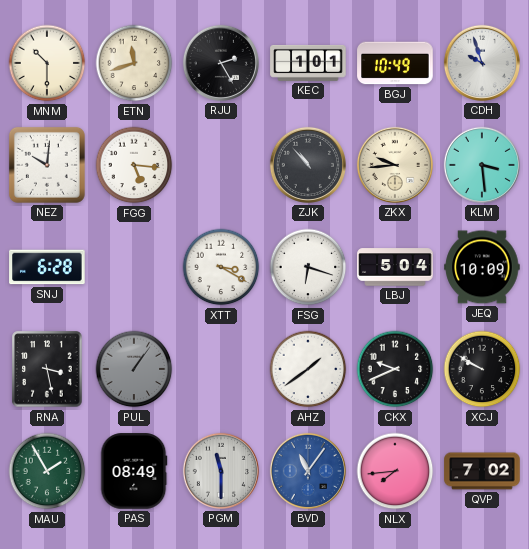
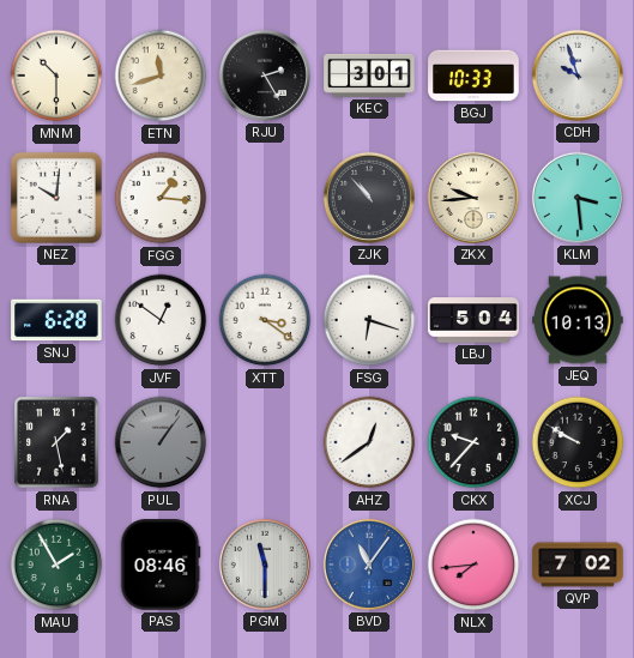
KEC: 1:01 -> 3:01 (369, 76)
BGJ: 10:49 -> 10:33 (473, 76)
FGG: 5:16 -> 1:16 (161, 198)
JVF: none -> 12:51 (161, 320)
XTT: 3:20 -> 3:21 (265, 320)
JEQ: 10:09 -> 10:13 (578, 320)
RNA: 3:28 -> 1:28 (56, 442)
AHZ: 1:39 -> 12:39 (369, 442)
CKX: 9:41 -> 9:37 (473, 442)
PAS: 08:49 -> 08:46 (161, 565)
